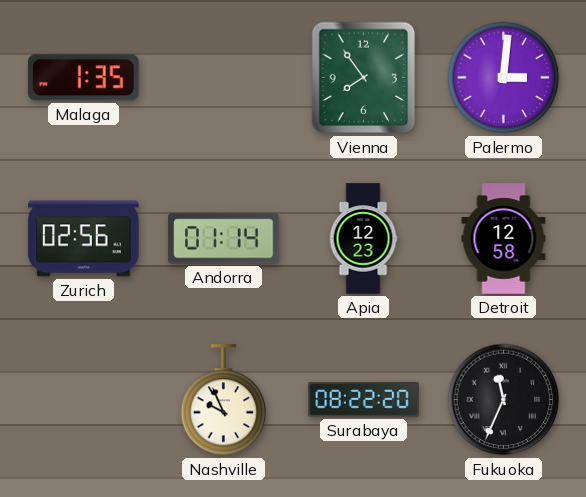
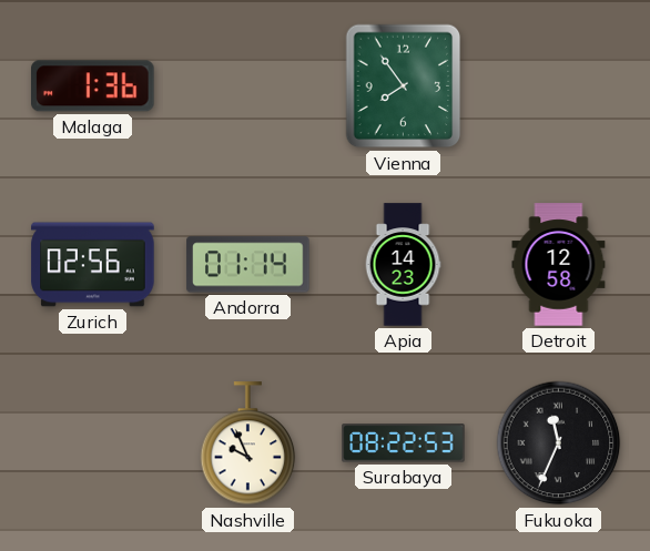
Malaga: 1:35 -> 1:36 (93, 86)
Palermo: 3:01 -> none (504, 78)
Apia: 12:23 -> 14:23 (403, 265)
Surabaya: 08:22:20 -> 08:22:53 (404, 443)
